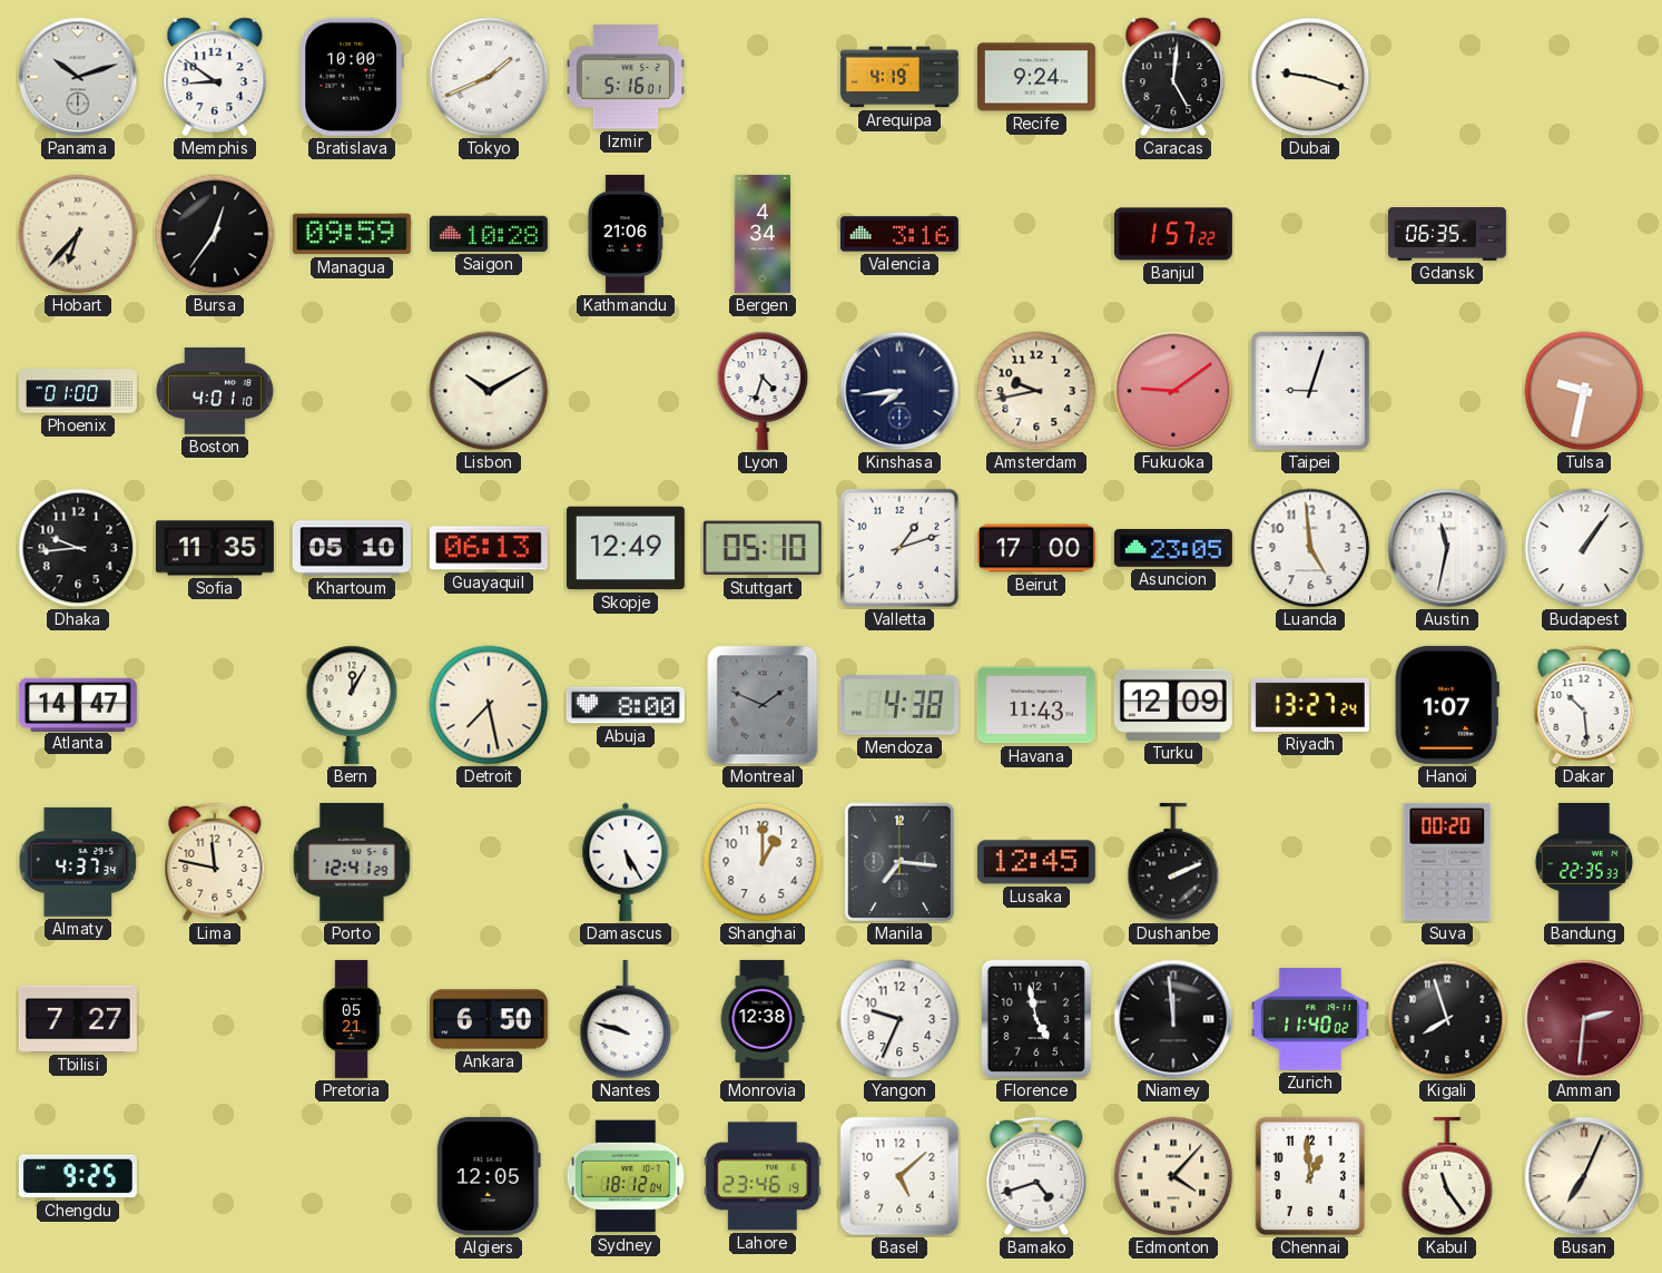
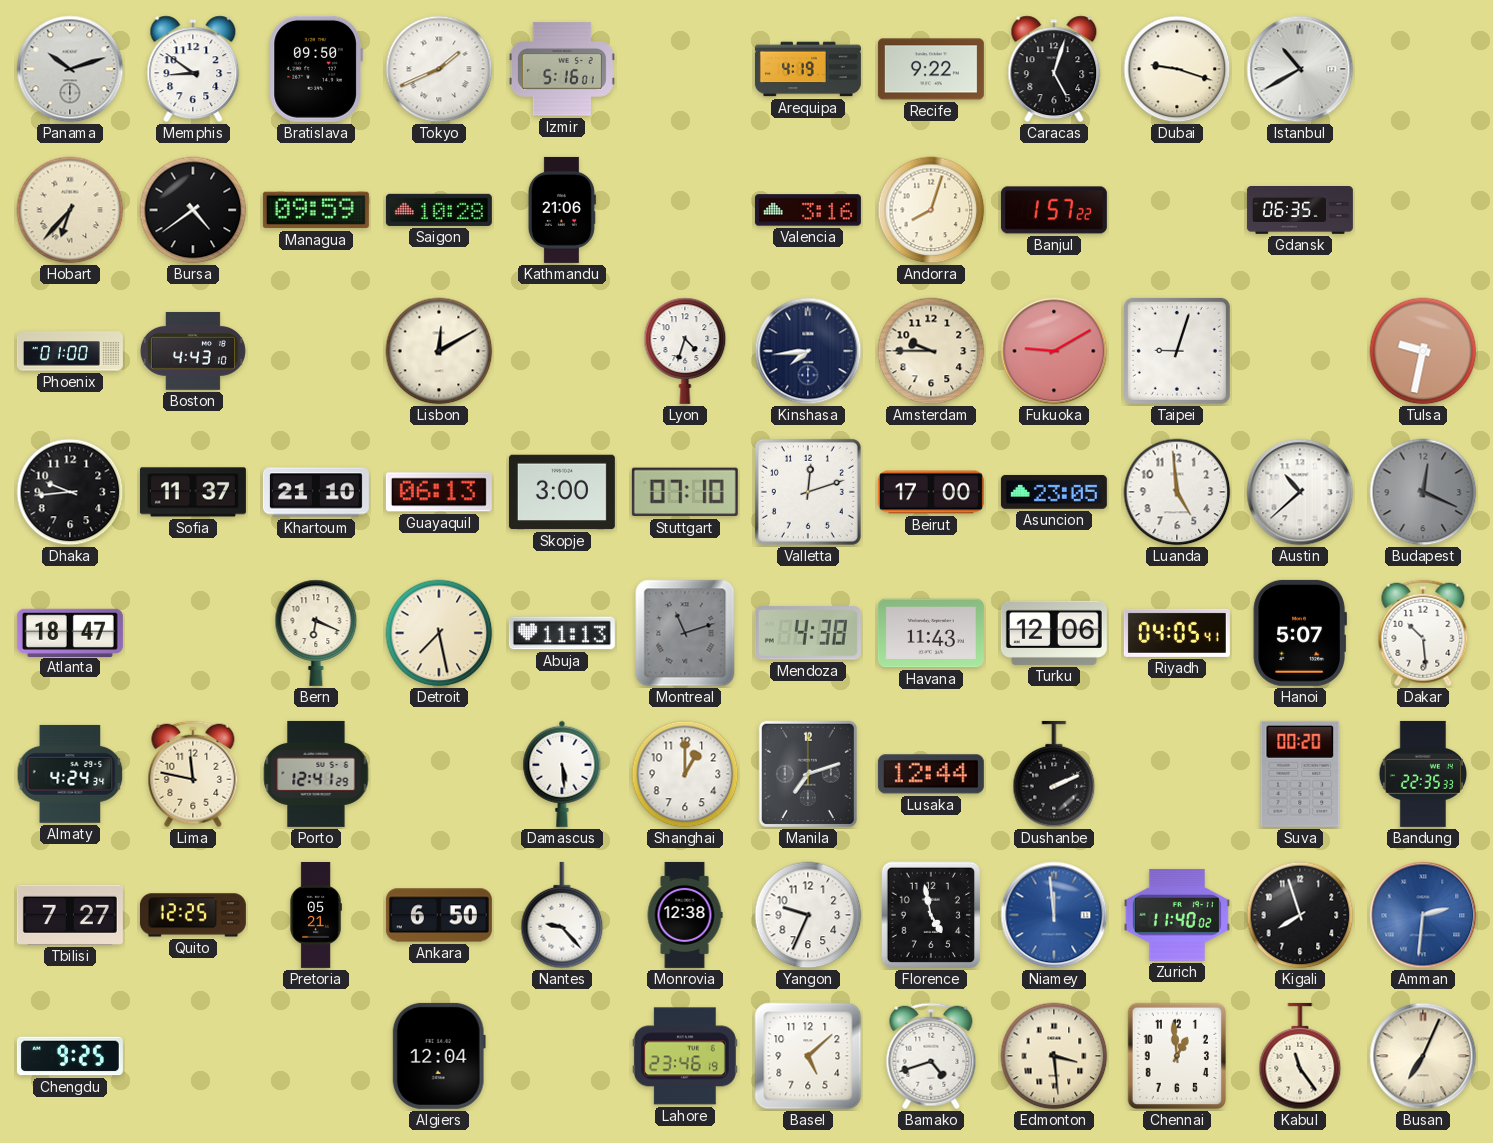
Bratislava: 10:00 -> 09:50 (316, 69)
Recife: 9:24 -> 9:22 (931, 69)
Caracas: 5:01 -> 5:03 (1054, 69)
Istanbul: none -> 10:40 (1300, 69)
Bursa: 12:36 -> 4:39 (193, 210)
Bergen: 4:34 -> none (763, 234)
Andorra: none -> 8:03 (931, 210)
Boston: 4:01 -> 4:43 (193, 351)
Lisbon: 10:10 -> 12:10 (439, 351)
Amsterdam: 9:43 -> 9:45 (931, 351)
Fukuoka: 9:09 -> 9:10 (1054, 351)
Sofia: 11:35 -> 11:37 (193, 492)
Khartoum: 05:10 -> 21:10 (316, 492)
Skopje: 12:49 -> 3:00 (562, 492)
Stuttgart: 05:10 -> 07:10 (685, 492)
Valletta: 1:12 -> 12:12 (808, 492)
Austin: 11:32 -> 10:38 (1300, 492)
Budapest: 1:06 -> 12:19 (1423, 492)
Budapest dial: white -> grey (1423, 492)
Atlanta: 14:47 -> 18:47 (70, 632)
Bern: 12:05 -> 6:19 (316, 633)
Abuja: 8:00 -> 11:13 (562, 633)
Montreal: 1:49 -> 11:12 (685, 633)
Turku: 12:09 -> 12:06 (1054, 633)
Riyadh: 13:27 -> 04:05 (1177, 633)
Hanoi: 1:07 -> 5:07 (1300, 633)
Almaty: 4:37 -> 4:24 (70, 774)
Damascus: 5:25 -> 5:29 (562, 774)
Manila: 7:16 -> 7:12 (808, 774)
Lusaka: 12:45 -> 12:44 (931, 774)
Quito: none -> 12:25 (193, 915)
Nantes: 9:48 -> 9:23 (562, 915)
Niamey dial: black -> blue (1054, 915)
Amman dial: burgundy -> blue (1423, 915)
Algiers: 12:05 -> 12:04 (439, 1056)
Sydney: 18:12 -> none (626, 1176)
Edmonton: 4:07 -> 3:29 (1054, 1056)
